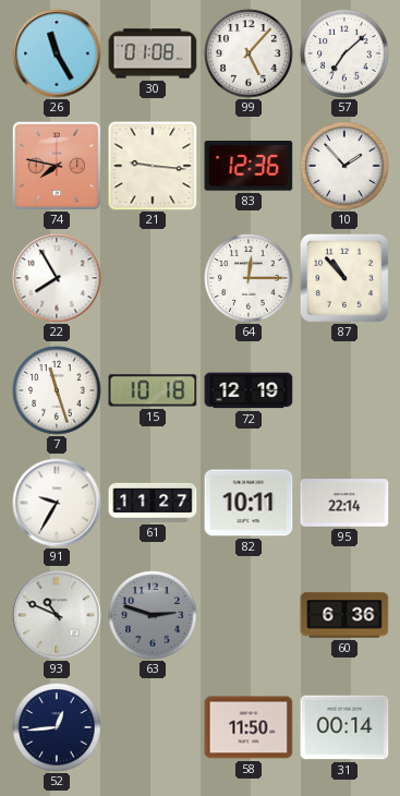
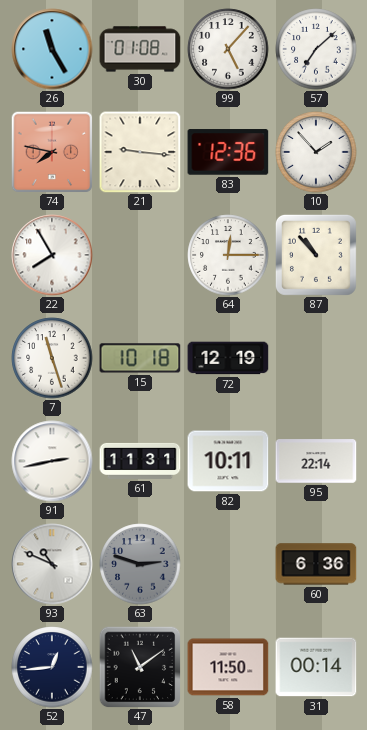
91: 9:35 -> 2:43 (52, 461)
61: 11:27 -> 11:31 (140, 461)
47: none -> 11:09 (140, 667)
